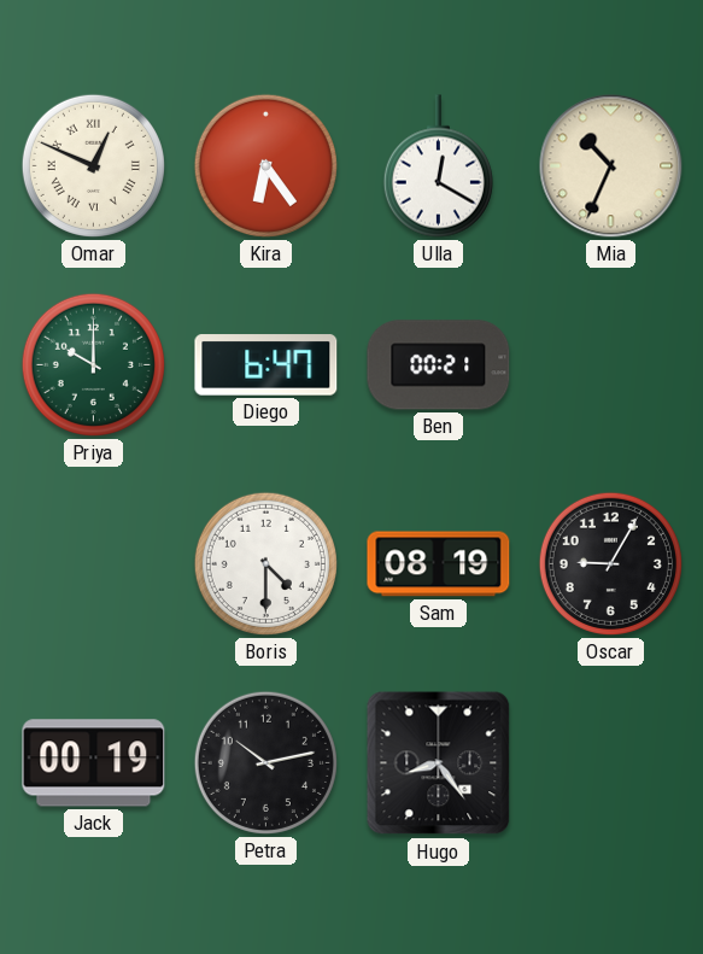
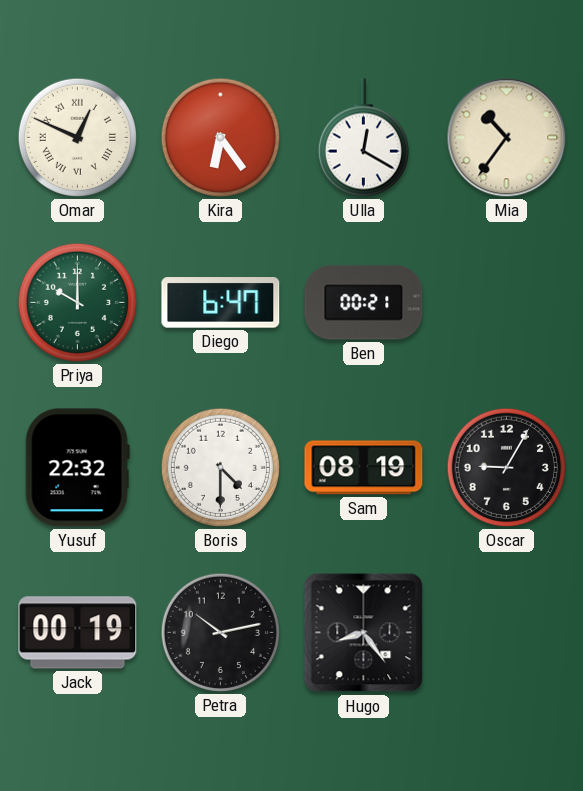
Mia: 10:34 -> 10:36 (507, 138)
Yusuf: none -> 22:32 (77, 468)
